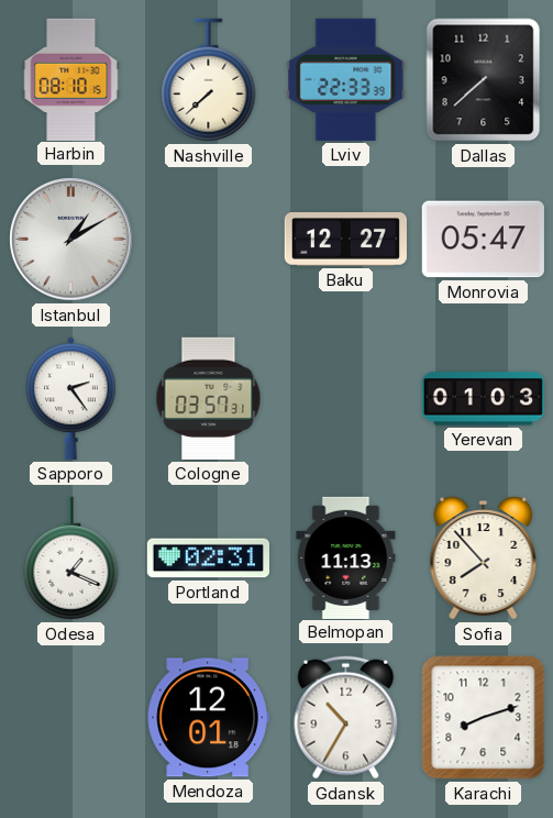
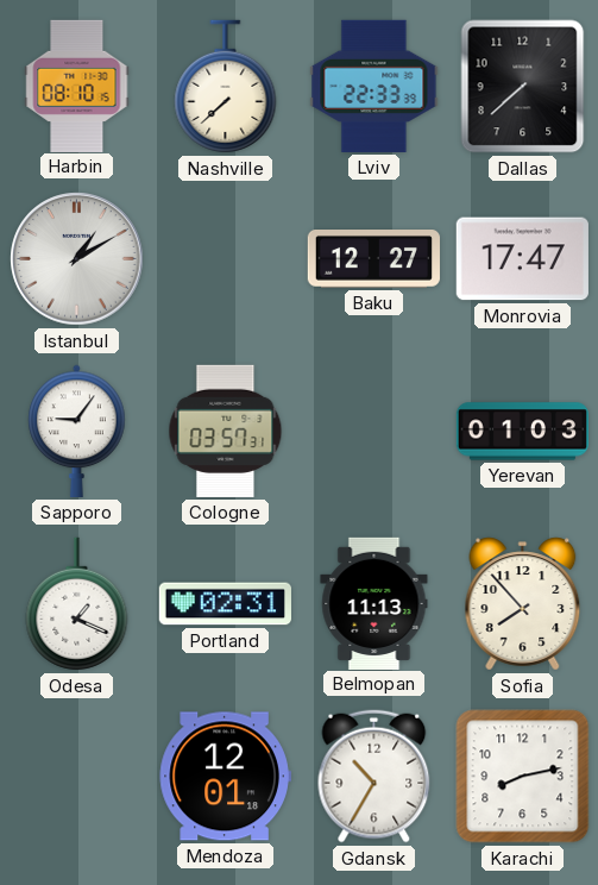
Monrovia: 05:47 -> 17:47 (522, 259)
Sapporo: 2:24 -> 9:06 (77, 431)
Karachi: 8:12 -> 8:13 (523, 777)
